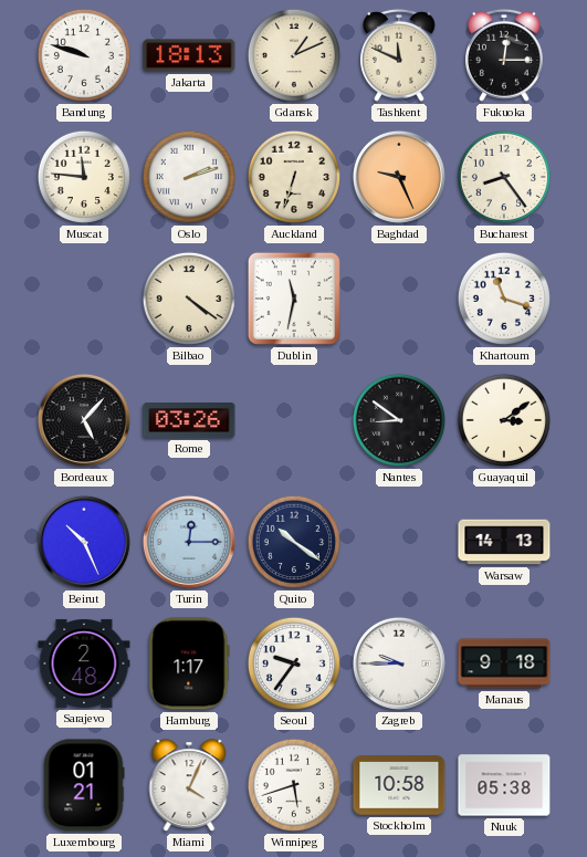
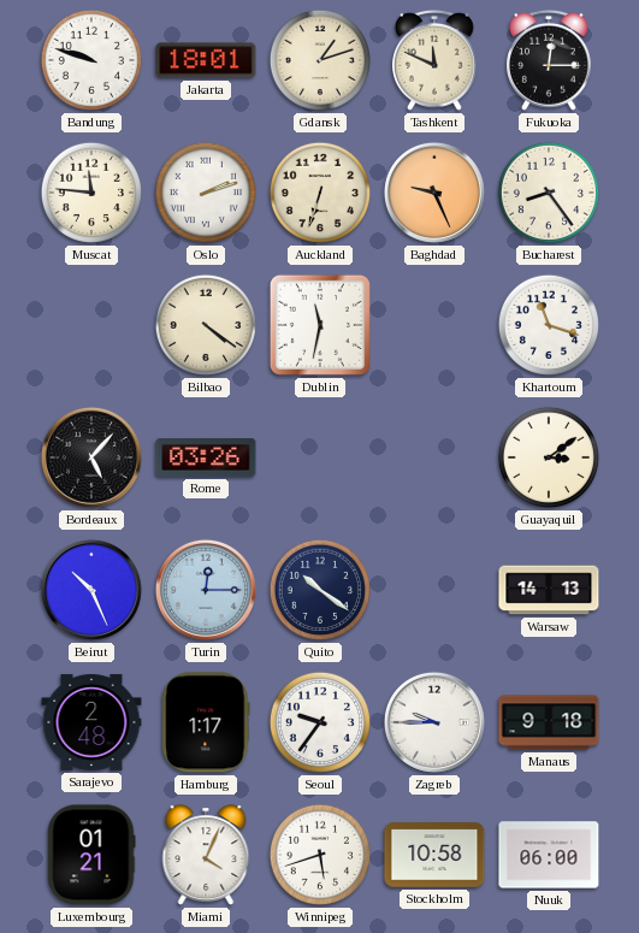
Jakarta: 18:13 -> 18:01 (206, 60)
Gdansk: 1:11 -> 1:12 (320, 60)
Nantes: 8:51 -> none (399, 420)
Nuuk: 05:38 -> 06:00 (549, 855)
